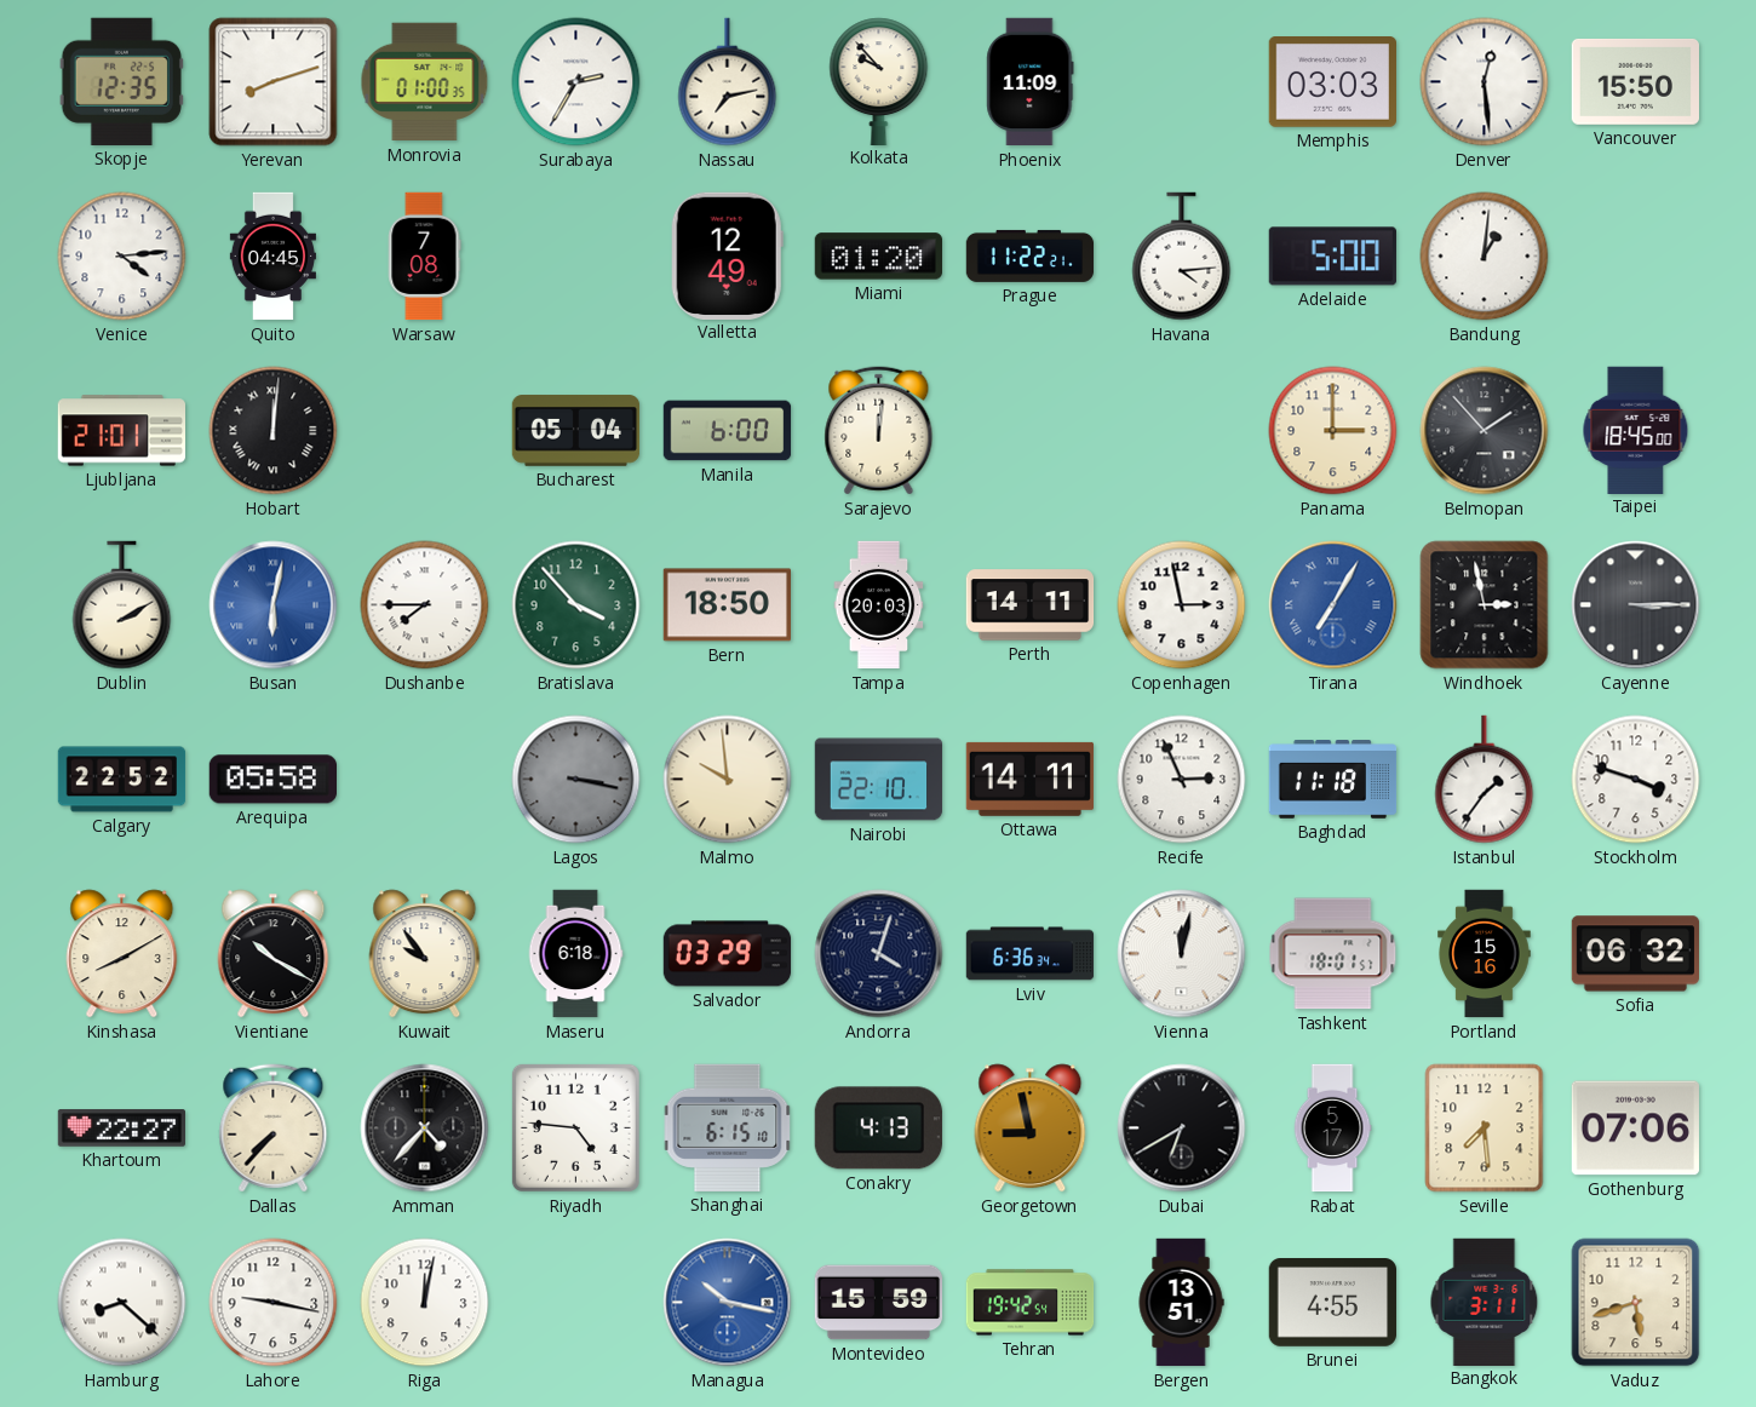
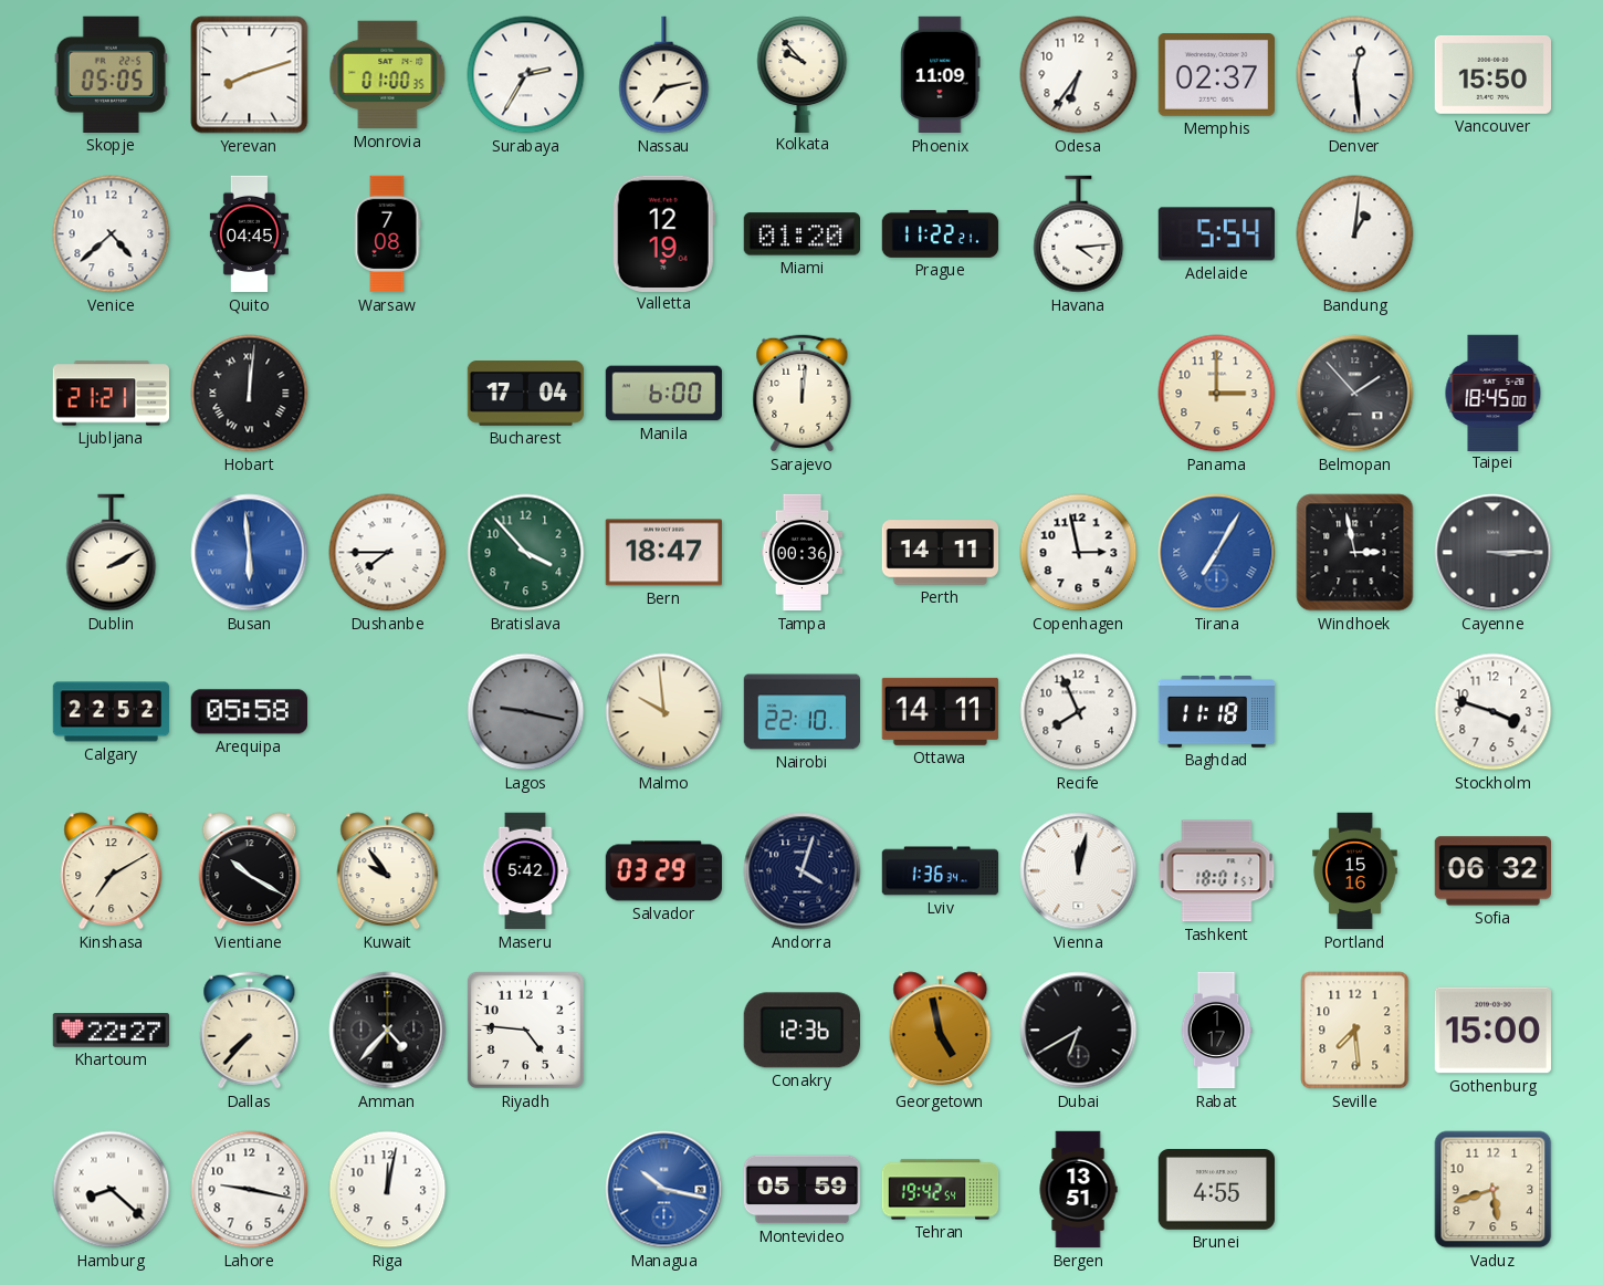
Skopje: 12:35 -> 05:05 (111, 74)
Odesa: none -> 6:36 (1079, 75)
Memphis: 03:03 -> 02:37 (1216, 75)
Venice: 4:14 -> 4:38 (112, 234)
Valletta: 12:49 -> 12:19 (663, 233)
Adelaide: 5:00 -> 5:54 (1216, 234)
Ljubljana: 21:01 -> 21:21 (111, 394)
Bucharest: 05:04 -> 17:04 (526, 394)
Busan: 6:02 -> 5:59 (250, 553)
Bern: 18:50 -> 18:47 (663, 553)
Tampa: 20:03 -> 00:36 (803, 553)
Lagos: 3:17 -> 9:17 (526, 712)
Recife: 2:56 -> 7:56 (1079, 712)
Istanbul: 1:36 -> none (1485, 780)
Kinshasa: 8:10 -> 7:10 (112, 871)
Maseru: 6:18 -> 5:42 (525, 871)
Lviv: 6:36 -> 1:36 (941, 871)
Shanghai: 6:15 -> none (728, 1127)
Conakry: 4:13 -> 12:36 (801, 1031)
Georgetown: 8:58 -> 4:58 (941, 1031)
Rabat: 5:17 -> 1:17 (1216, 1031)
Gothenburg: 07:06 -> 15:00 (1492, 1031)
Montevideo: 15:59 -> 05:59 (803, 1190)
Bangkok: 3:11 -> none (1485, 1302)
